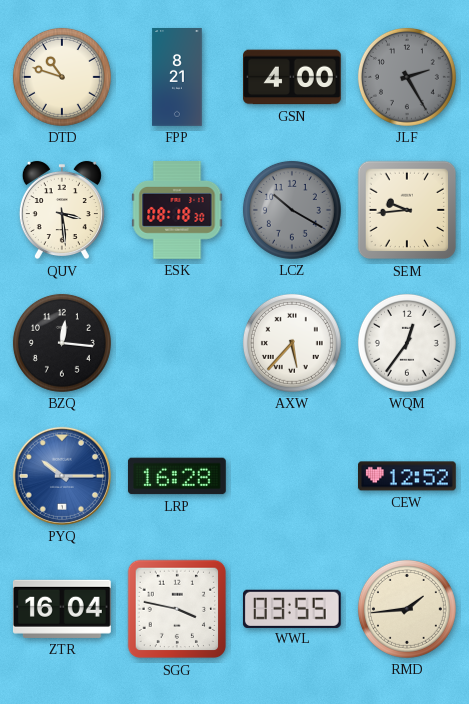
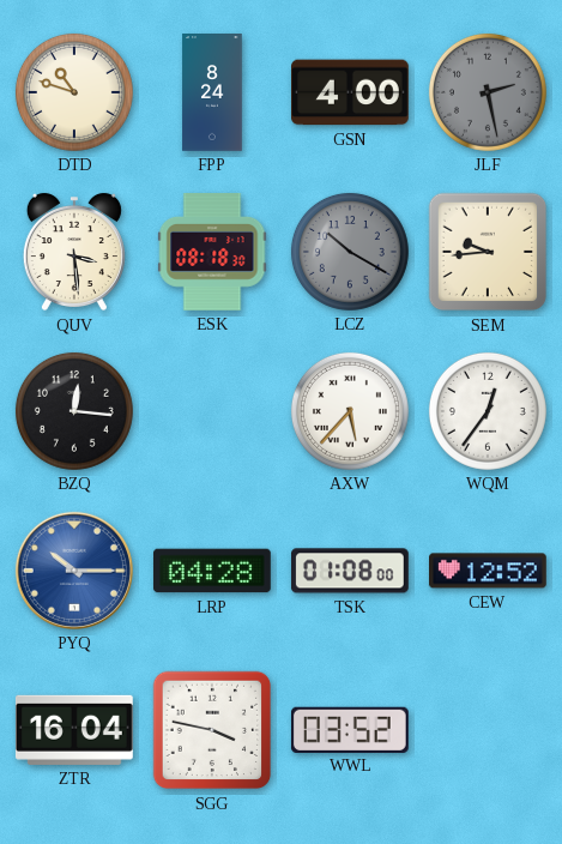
FPP: 8:21 -> 8:24 (212, 92)
JLF: 2:25 -> 2:28 (488, 92)
LRP: 16:28 -> 04:28 (212, 571)
TSK: none -> 01:08 (350, 571)
WWL: 03:55 -> 03:52 (350, 729)
RMD: 1:44 -> none (407, 609)
